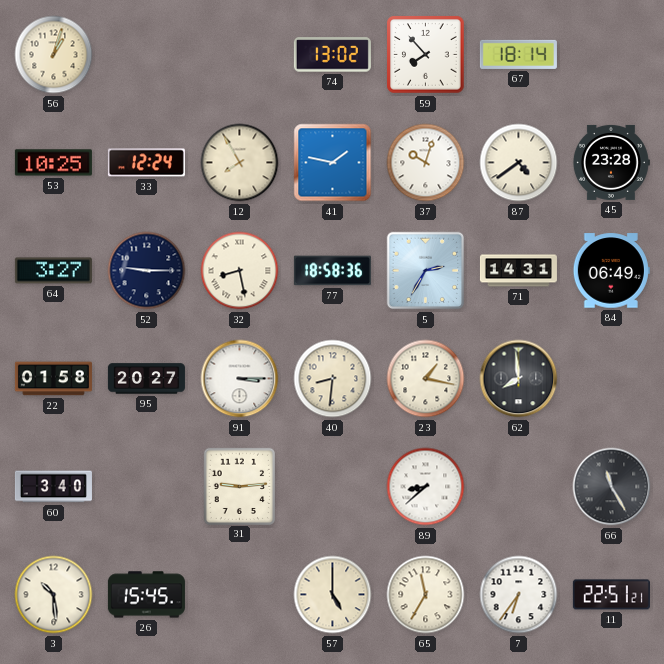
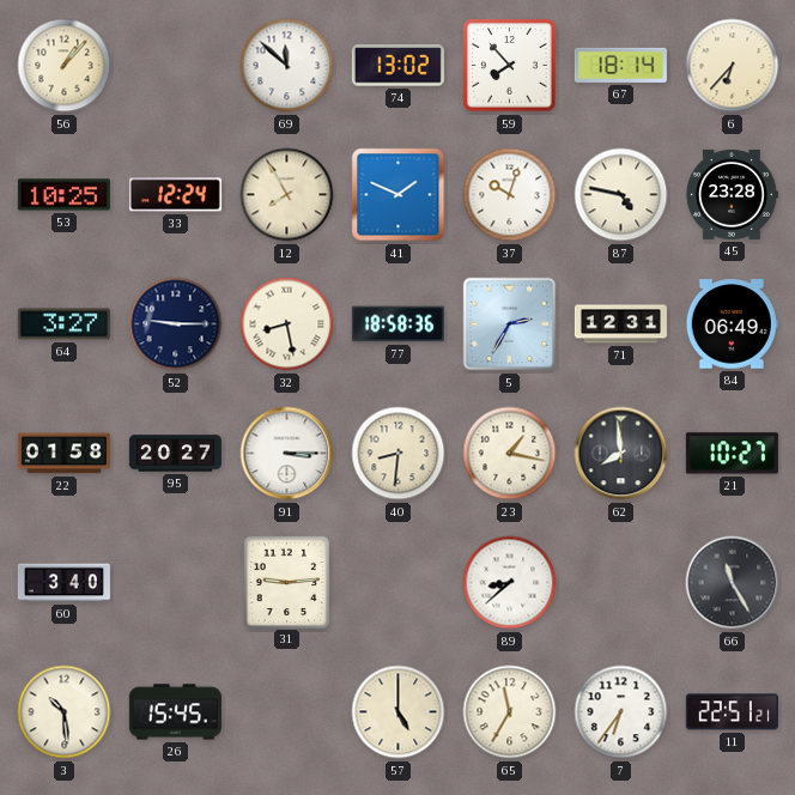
56: 1:03 -> 1:07 (65, 66)
69: none -> 11:52 (287, 66)
6: none -> 6:37 (733, 66)
41: 1:47 -> 1:49 (399, 195)
87: 4:39 -> 4:47 (621, 195)
71: 14:31 -> 12:31 (620, 324)
21: none -> 10:27 (732, 454)
